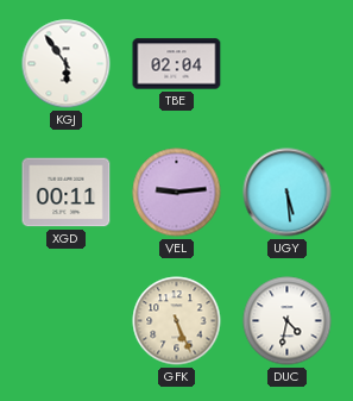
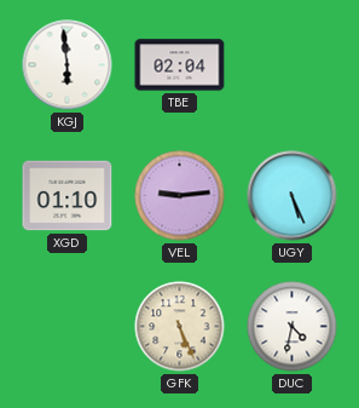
KGJ: 5:54 -> 5:59 (68, 65)
XGD: 00:11 -> 01:10 (68, 196)
UGY: 5:29 -> 5:26 (293, 196)
